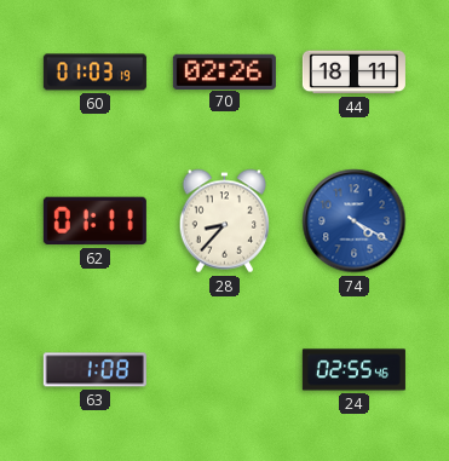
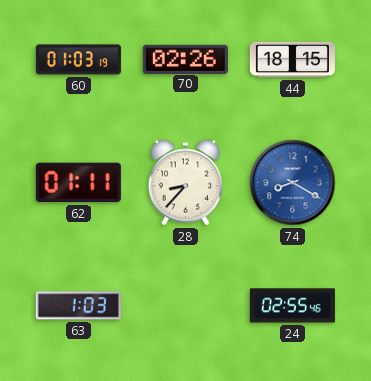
44: 18:11 -> 18:15 (292, 60)
74: 4:20 -> 8:20 (293, 183)
63: 1:08 -> 1:03 (78, 306)
